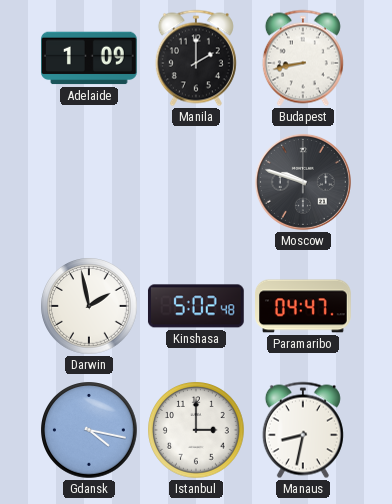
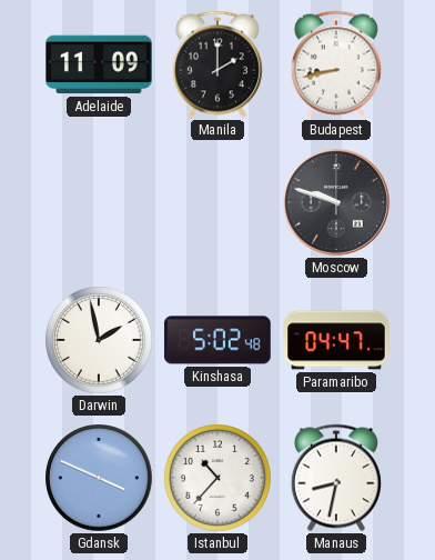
Adelaide: 1:09 -> 11:09 (100, 64)
Gdansk: 4:17 -> 3:49 (99, 478)
Istanbul: 3:00 -> 10:37 (217, 478)
